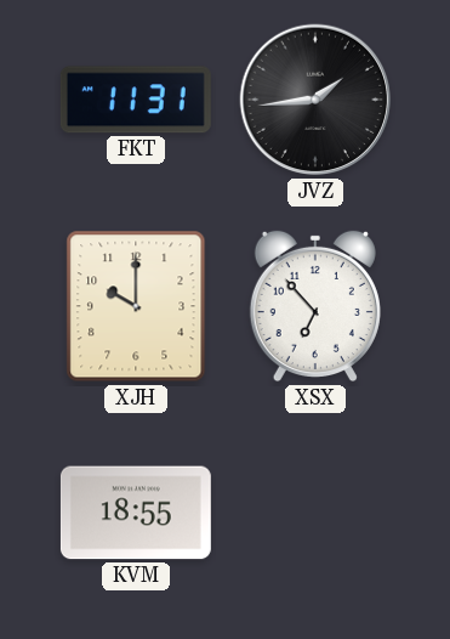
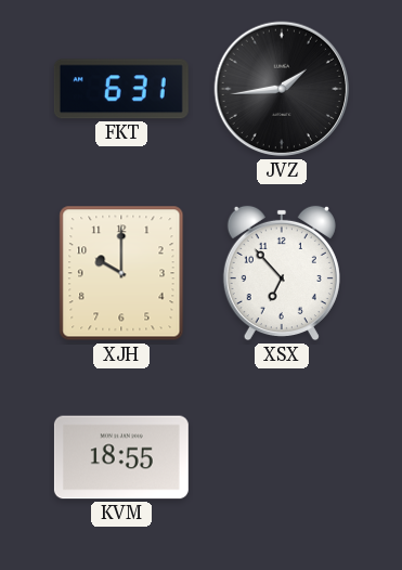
FKT: 11:31 -> 6:31 (121, 89)
